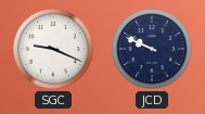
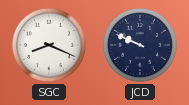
SGC: 9:19 -> 8:19 (49, 45)
